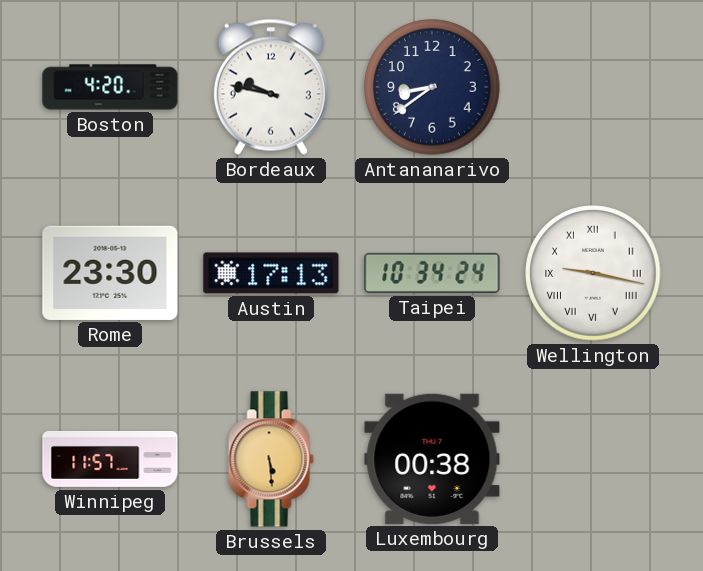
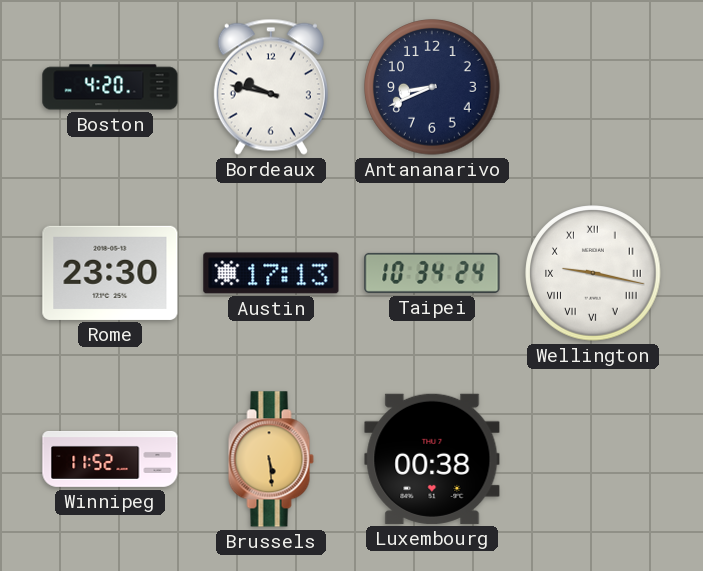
Antananarivo: 8:39 -> 8:41 (432, 87)
Winnipeg: 11:57 -> 11:52 (110, 460)
